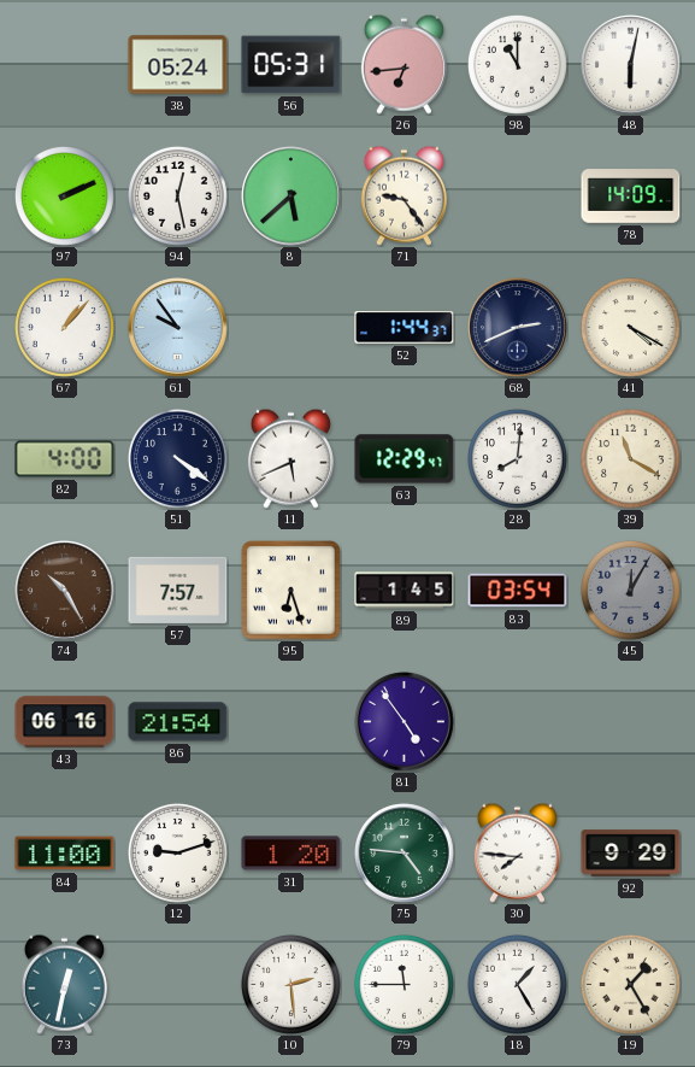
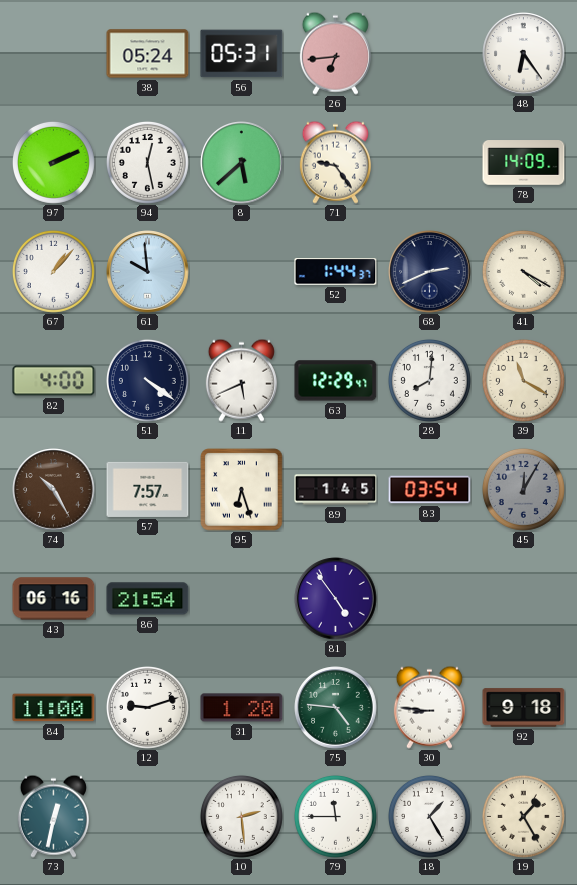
98: 11:00 -> none (517, 64)
48: 6:02 -> 6:24 (524, 54)
61: 9:54 -> 9:59 (148, 272)
30: 7:46 -> 8:46 (429, 707)
92: 9:29 -> 9:18 (524, 708)
